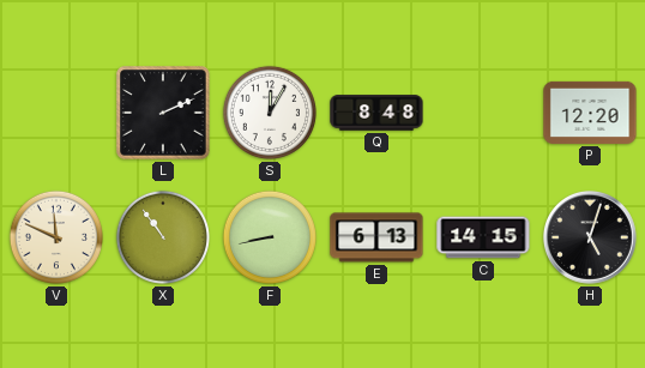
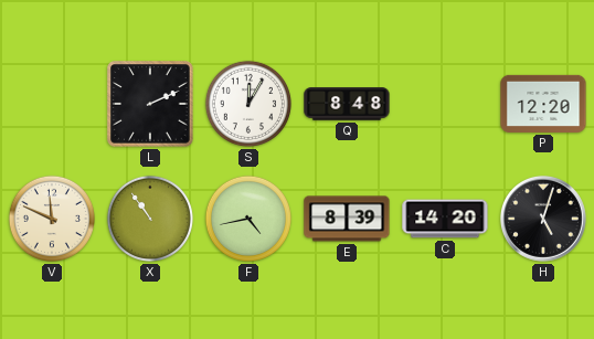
F: 8:43 -> 4:43 (248, 219)
E: 6:13 -> 8:39 (347, 219)
C: 14:15 -> 14:20 (445, 219)
